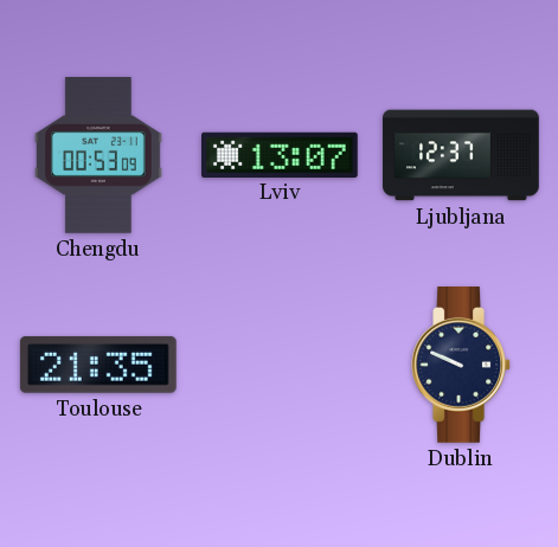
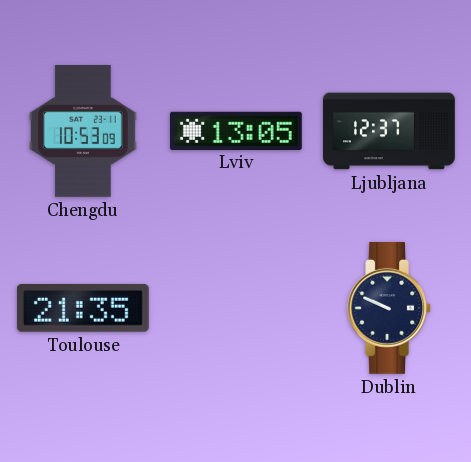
Chengdu: 00:53 -> 10:53 (84, 132)
Lviv: 13:07 -> 13:05 (237, 130)
